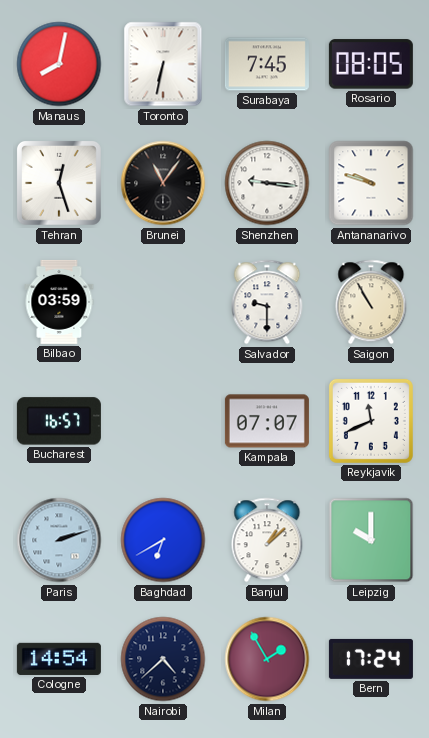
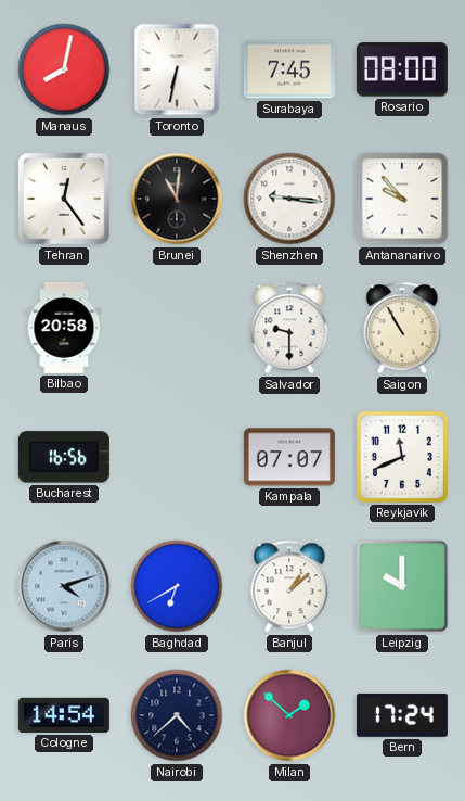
Rosario: 08:05 -> 08:00 (402, 69)
Tehran: 12:27 -> 12:24 (64, 199)
Brunei: 11:06 -> 11:01 (177, 199)
Antananarivo: 9:48 -> 9:53 (402, 199)
Bilbao: 03:59 -> 20:58 (64, 328)
Bucharest: 16:57 -> 16:56 (64, 457)
Paris: 2:12 -> 4:12 (64, 586)
Milan: 1:55 -> 1:52 (289, 715)
